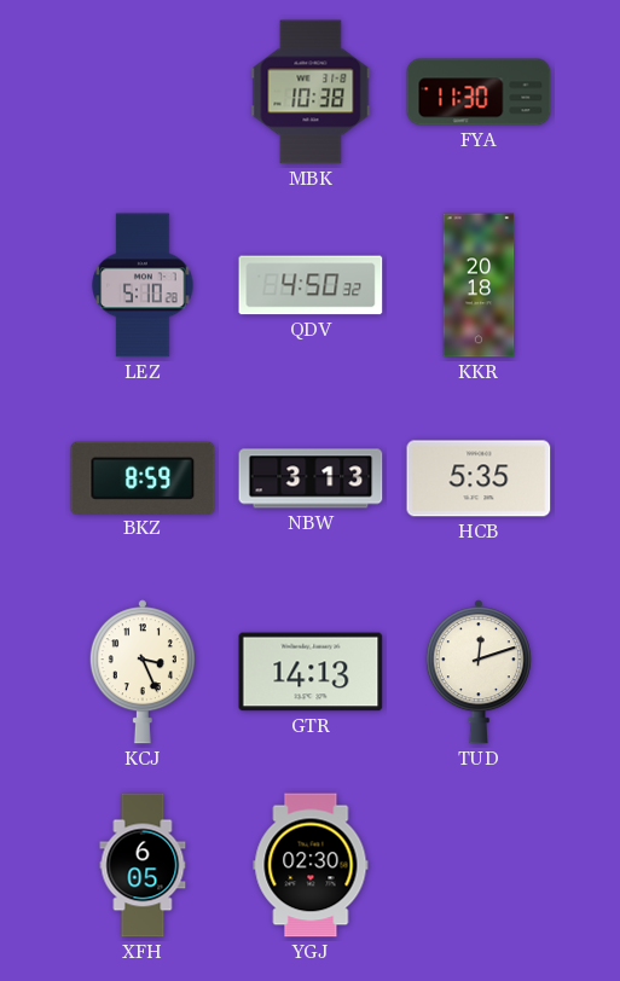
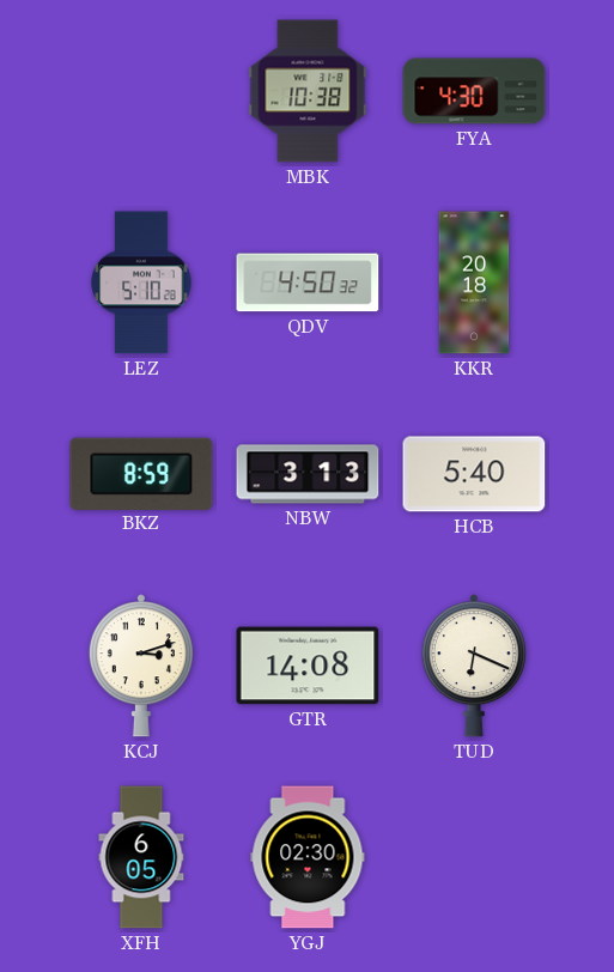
FYA: 11:30 -> 4:30 (474, 91)
HCB: 5:35 -> 5:40 (474, 474)
KCJ: 3:26 -> 3:12 (141, 666)
GTR: 14:13 -> 14:08 (308, 666)
TUD: 12:12 -> 6:19 (474, 666)
